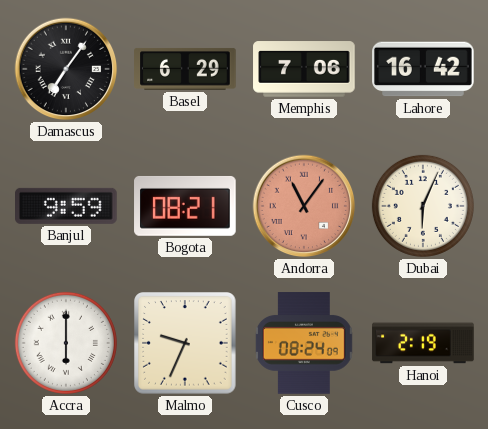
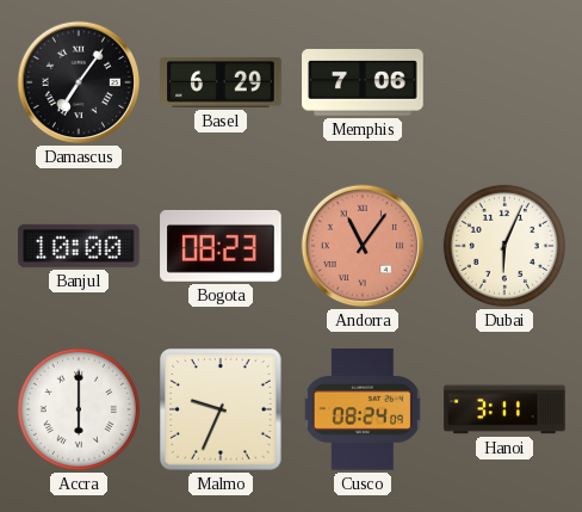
Lahore: 16:42 -> none (423, 69)
Banjul: 9:59 -> 10:00 (80, 246)
Bogota: 08:21 -> 08:23 (221, 246)
Hanoi: 2:19 -> 3:11 (504, 409)
